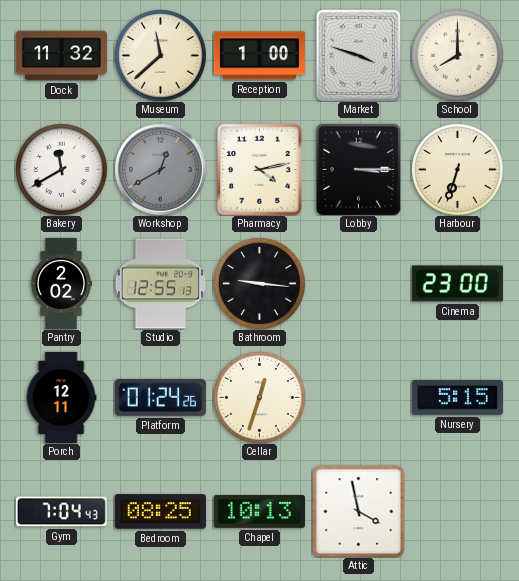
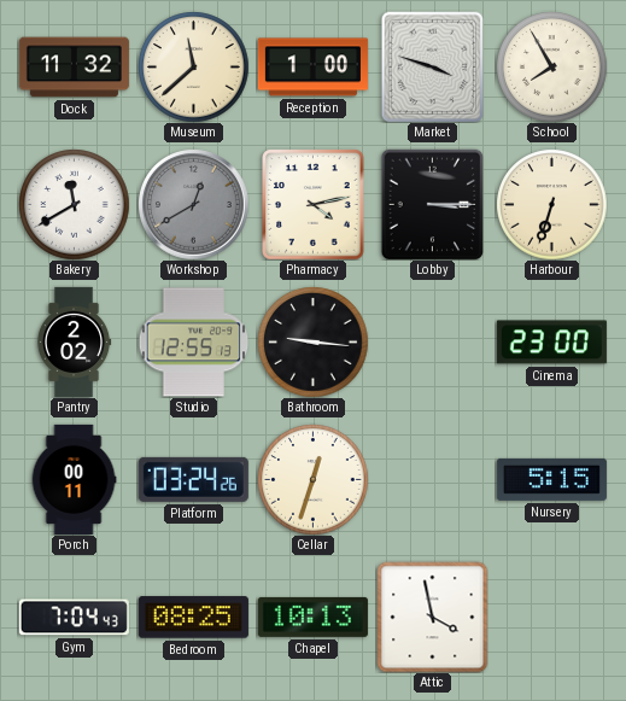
School: 8:00 -> 7:55 (551, 66)
Porch: 12:11 -> 00:11 (74, 479)
Platform: 01:24 -> 03:24 (193, 479)
